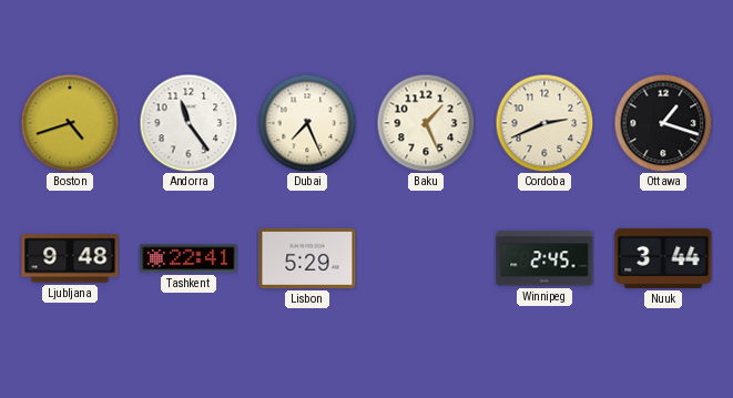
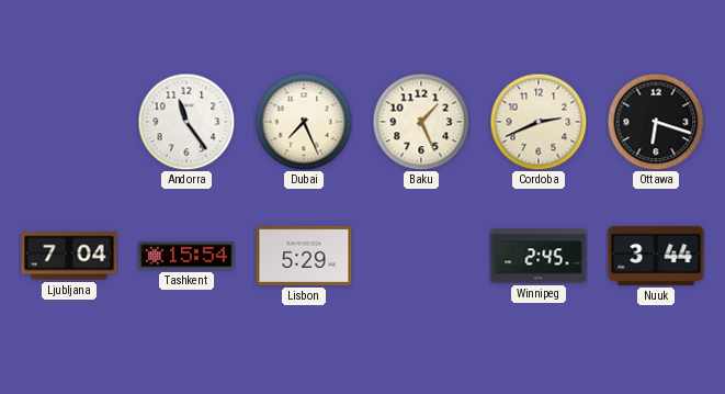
Boston: 4:42 -> none (70, 123)
Ottawa: 1:18 -> 6:18 (656, 122)
Ljubljana: 9:48 -> 7:04 (69, 256)
Tashkent: 22:41 -> 15:54 (186, 256)
